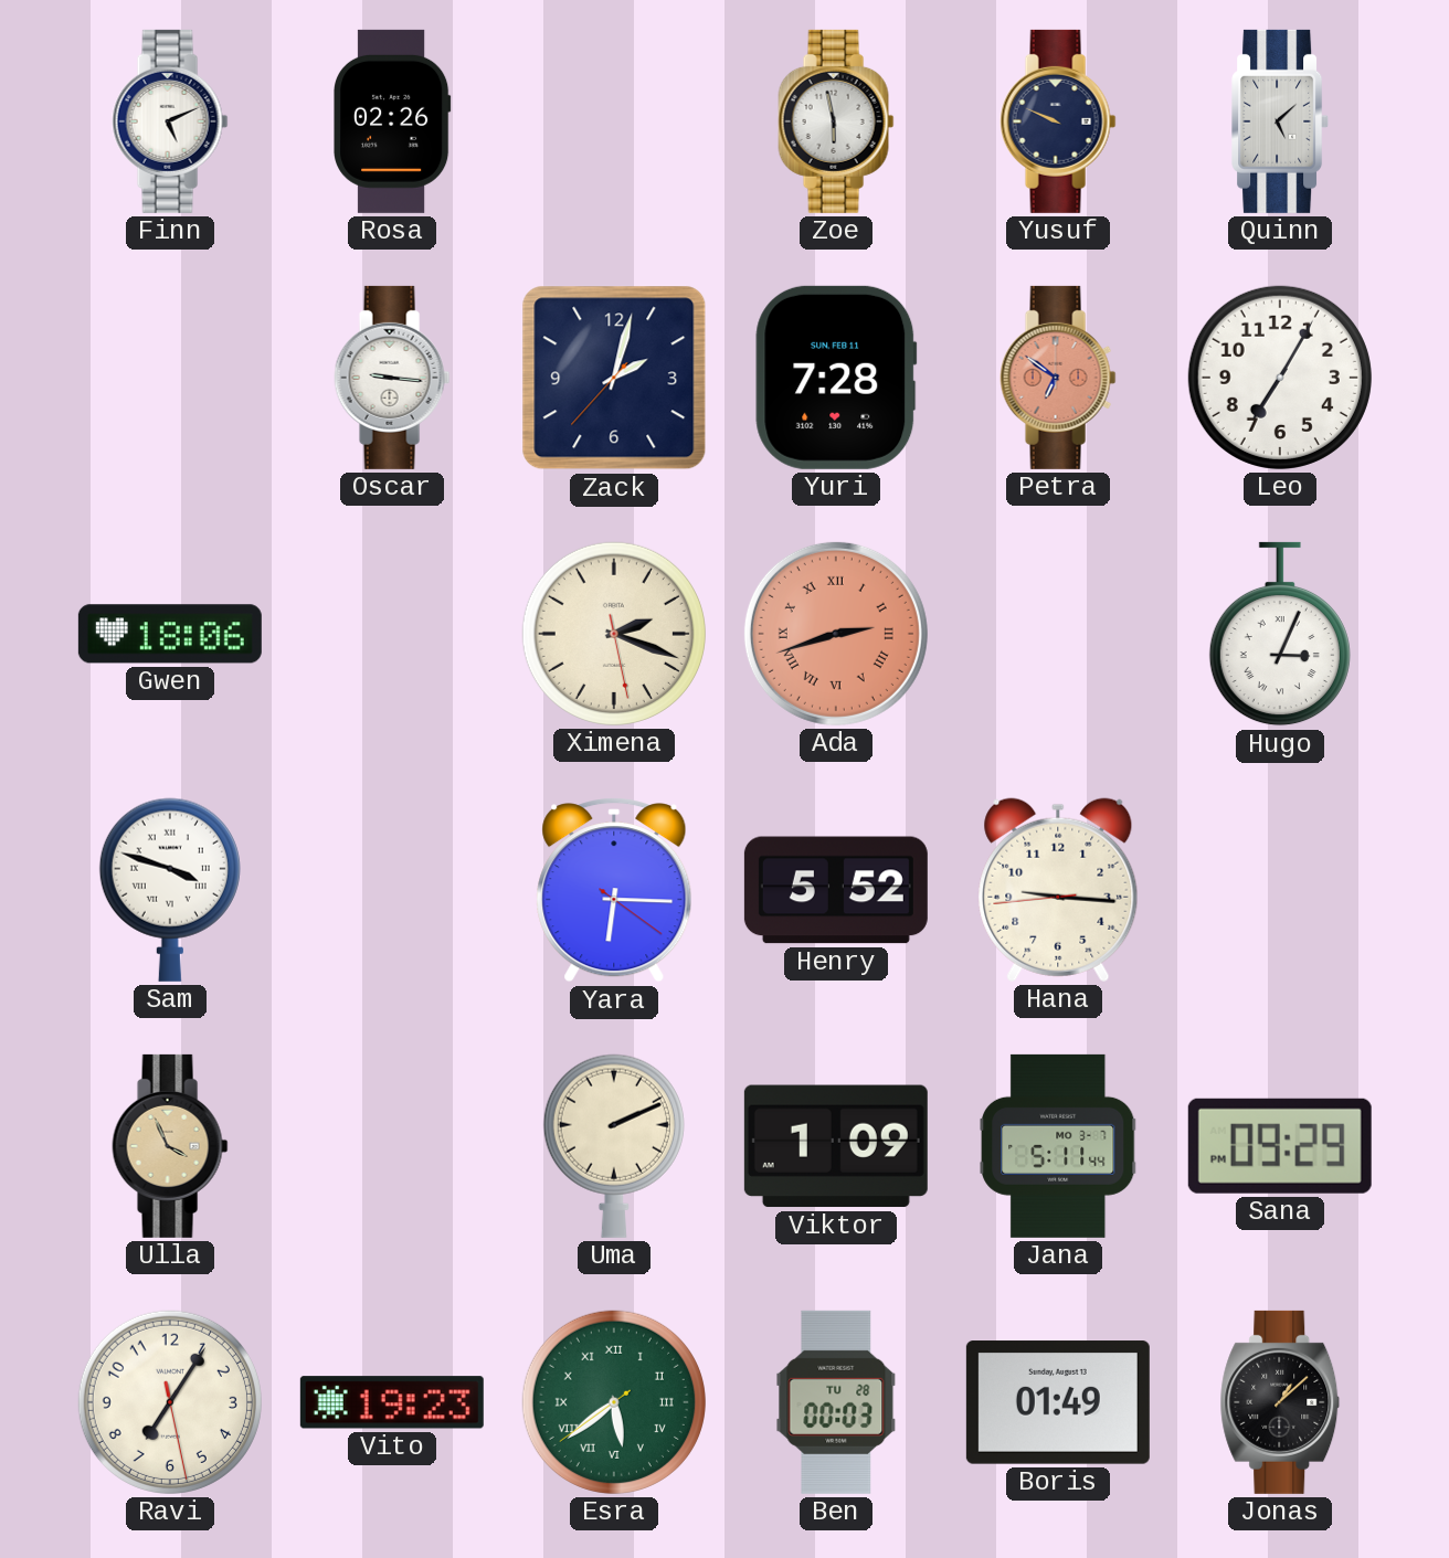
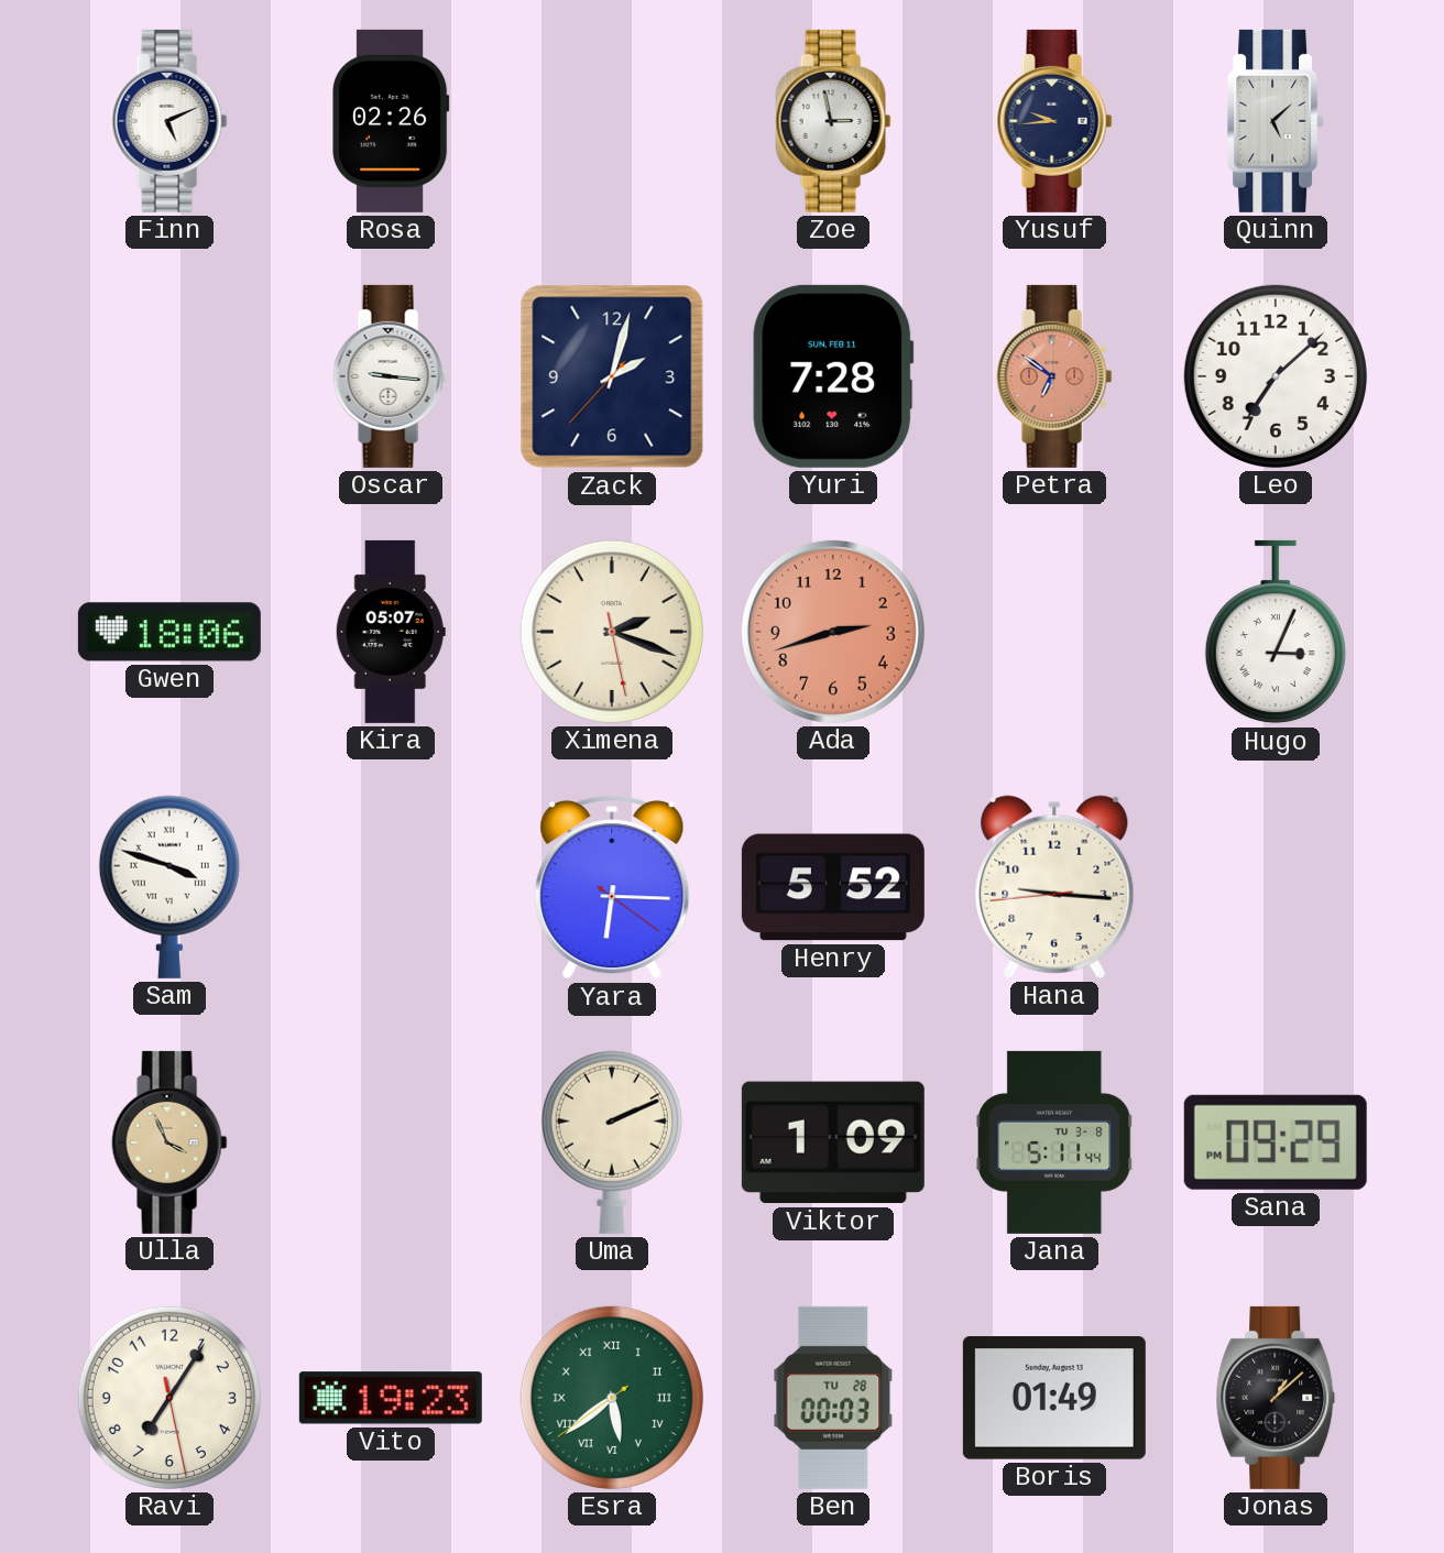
Zoe: 5:58 -> 2:58 (833, 121)
Yusuf: 9:49 -> 9:44 (1054, 121)
Leo: 7:05 -> 7:08 (1276, 376)
Kira: none -> 05:07 (391, 632)
Ada numerals: Roman -> Arabic (833, 632)
Jana date: MO 3-7 -> TU 3-8 (1054, 1142)
